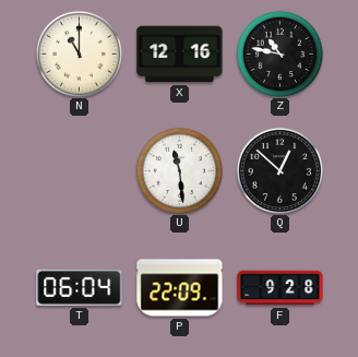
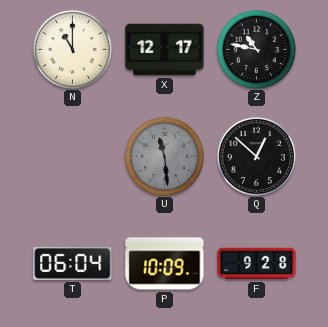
X: 12:16 -> 12:17 (165, 50)
U dial: white -> grey (164, 156)
P: 22:09 -> 10:09 (165, 264)
